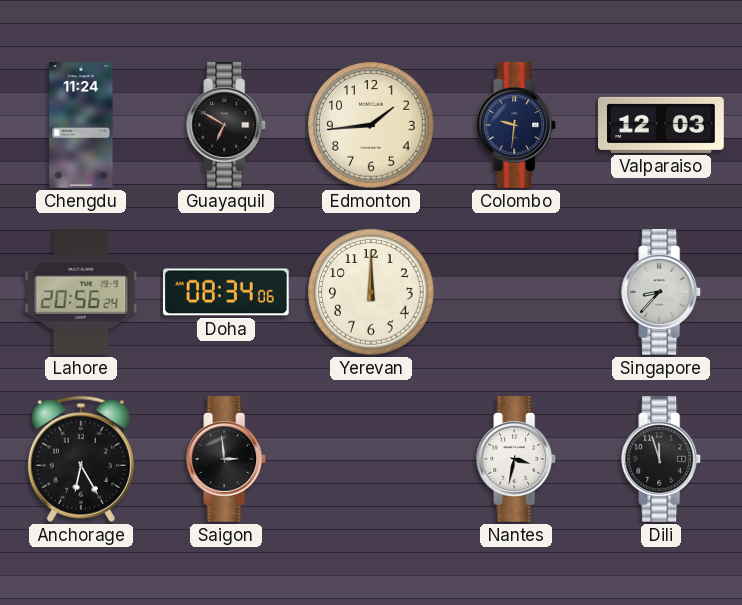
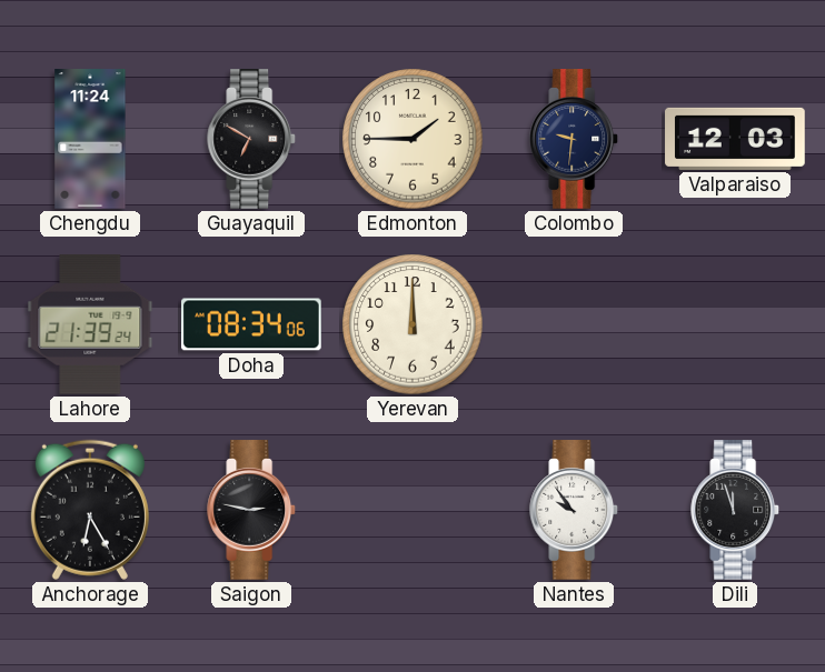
Edmonton: 1:44 -> 1:45 (412, 139)
Lahore: 20:56 -> 21:39 (90, 325)
Singapore: 8:37 -> none (662, 292)
Saigon: 2:59 -> 2:47 (252, 510)
Nantes: 3:32 -> 9:54 (575, 510)
